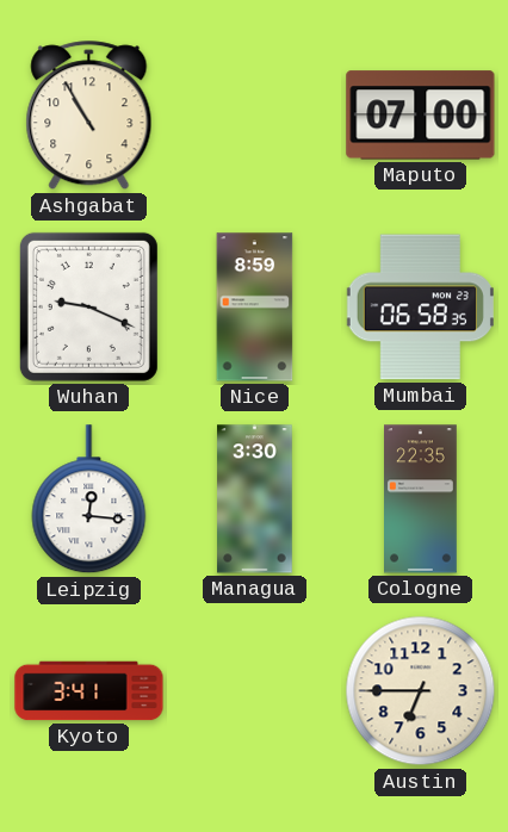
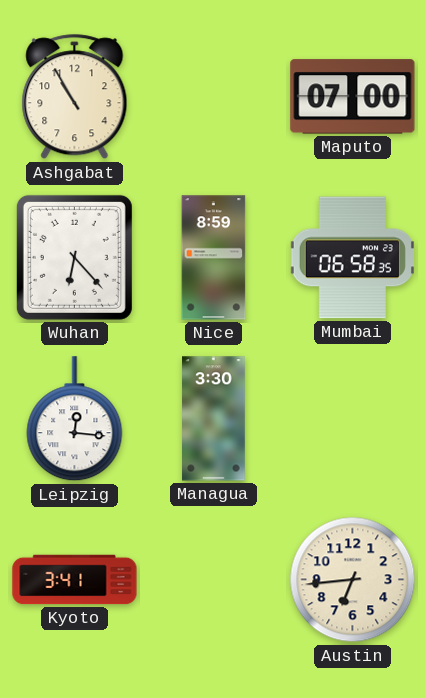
Wuhan: 9:19 -> 6:23 (74, 257)
Cologne: 22:35 -> none (421, 499)
Austin: 6:45 -> 6:44 (353, 580)
